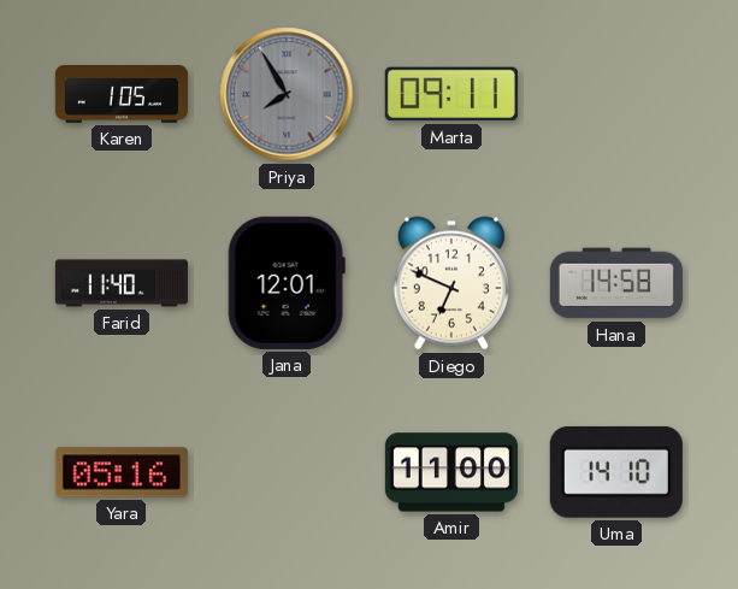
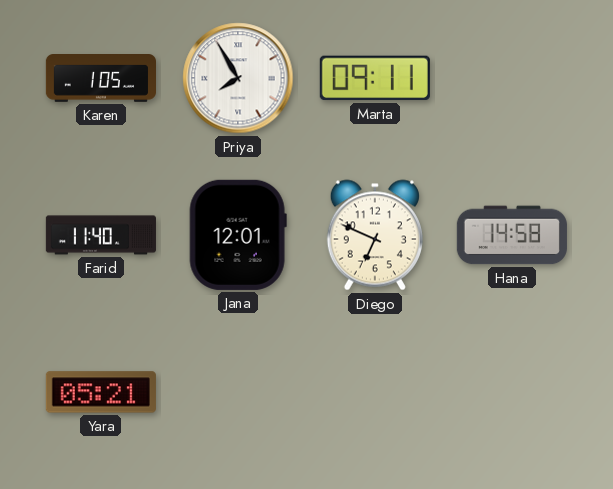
Priya dial: grey -> white (238, 78)
Yara: 05:16 -> 05:21 (101, 392)
Amir: 11:00 -> none (451, 472)
Uma: 14:10 -> none (616, 472)
